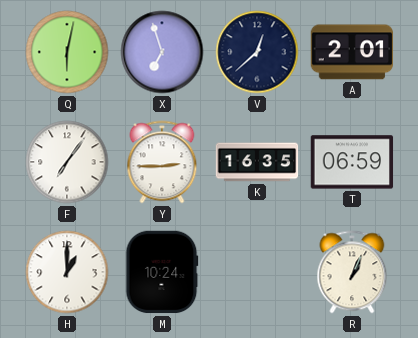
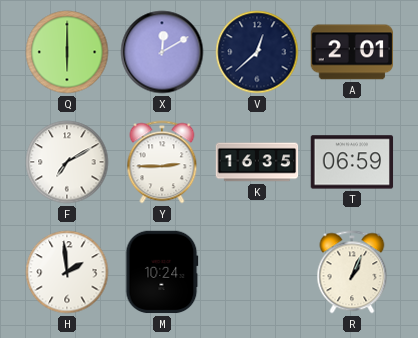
Q: 6:02 -> 6:00 (67, 52)
X: 6:57 -> 12:10 (162, 52)
F: 7:06 -> 7:10 (67, 162)
H: 1:00 -> 1:59 (67, 272)
